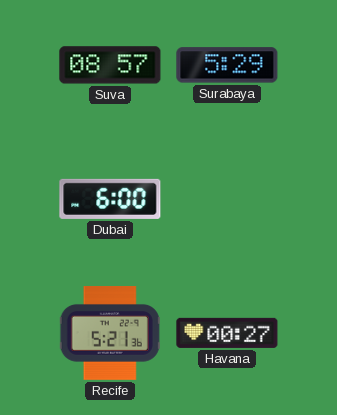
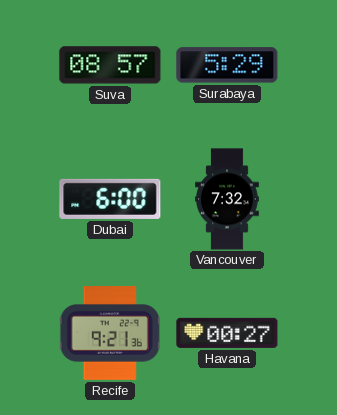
Vancouver: none -> 7:32 (227, 199)
Recife: 5:21 -> 9:21 (110, 333)
